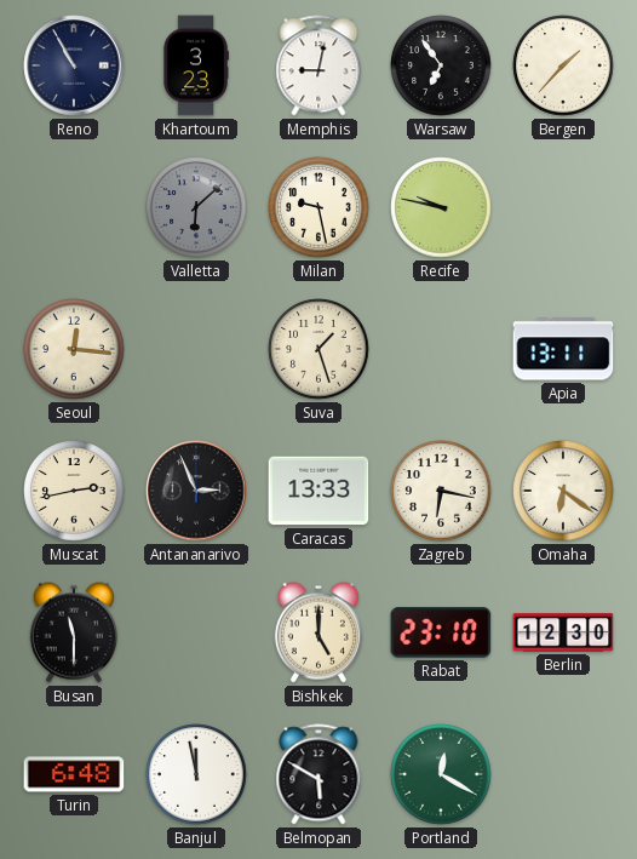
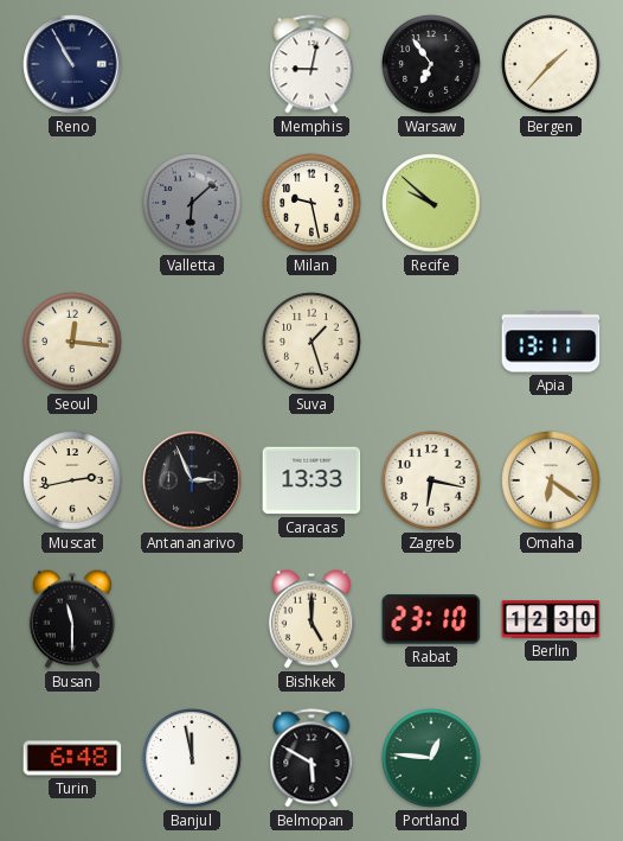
Khartoum: 3:23 -> none (196, 65)
Recife: 9:47 -> 9:52 (431, 203)
Portland: 12:20 -> 12:46 (431, 758)
